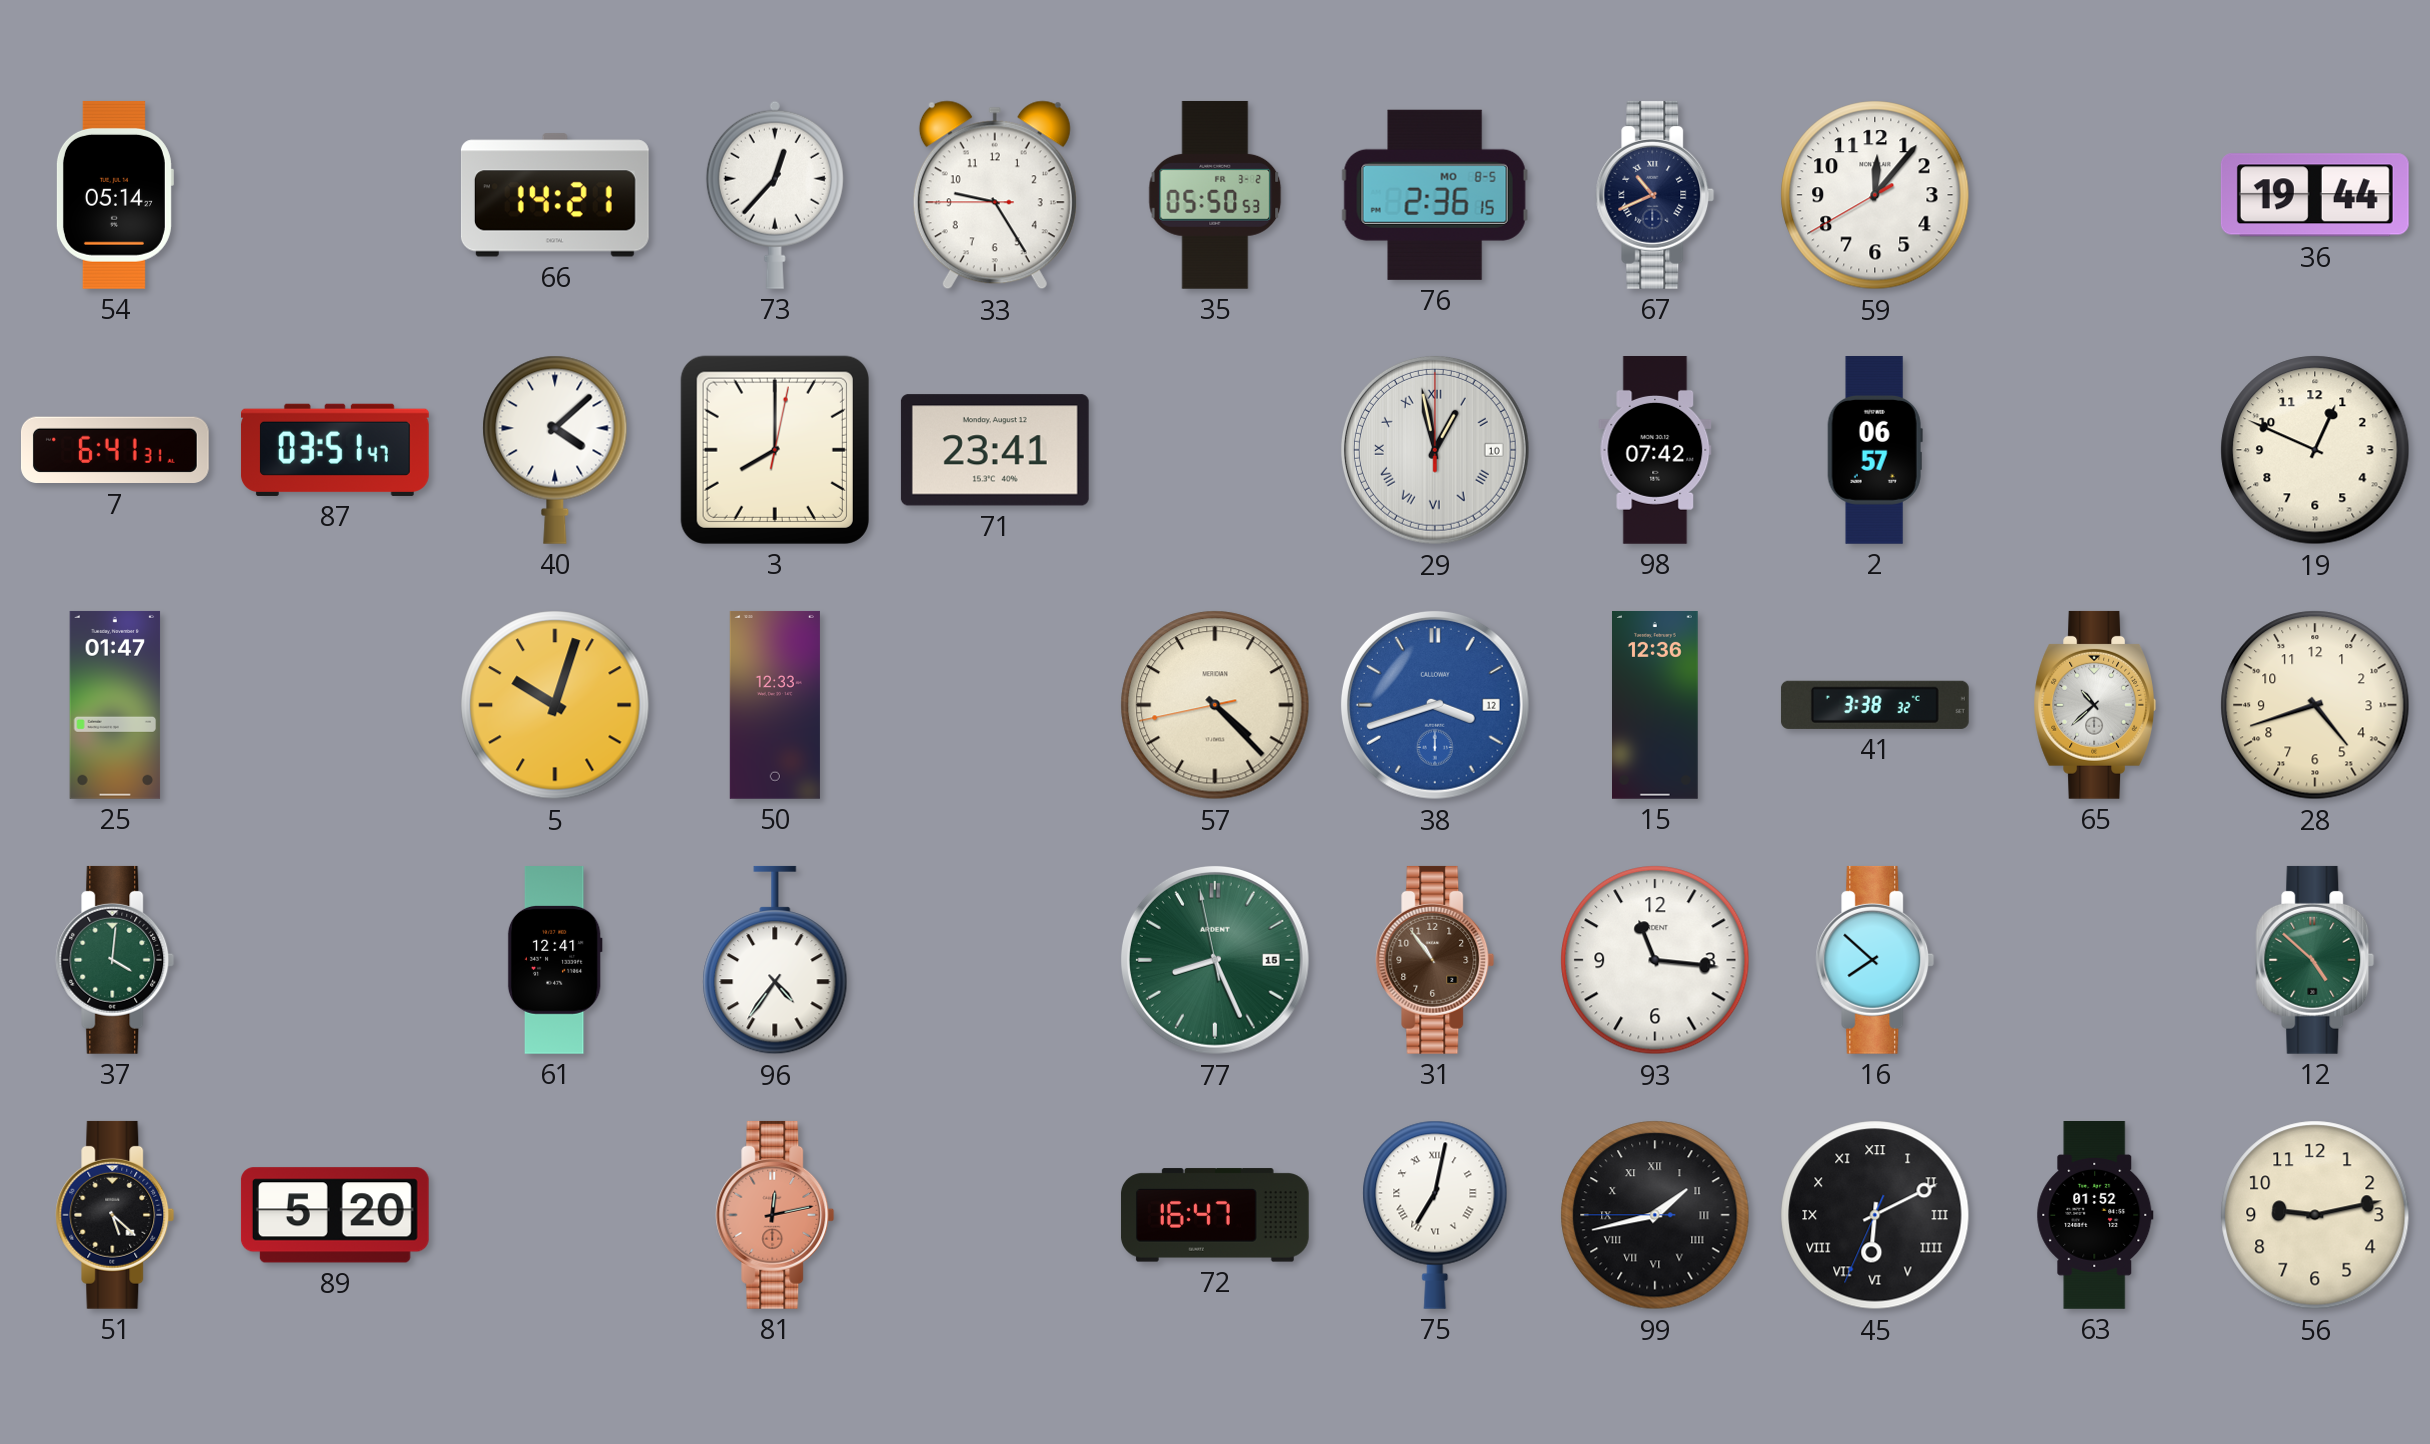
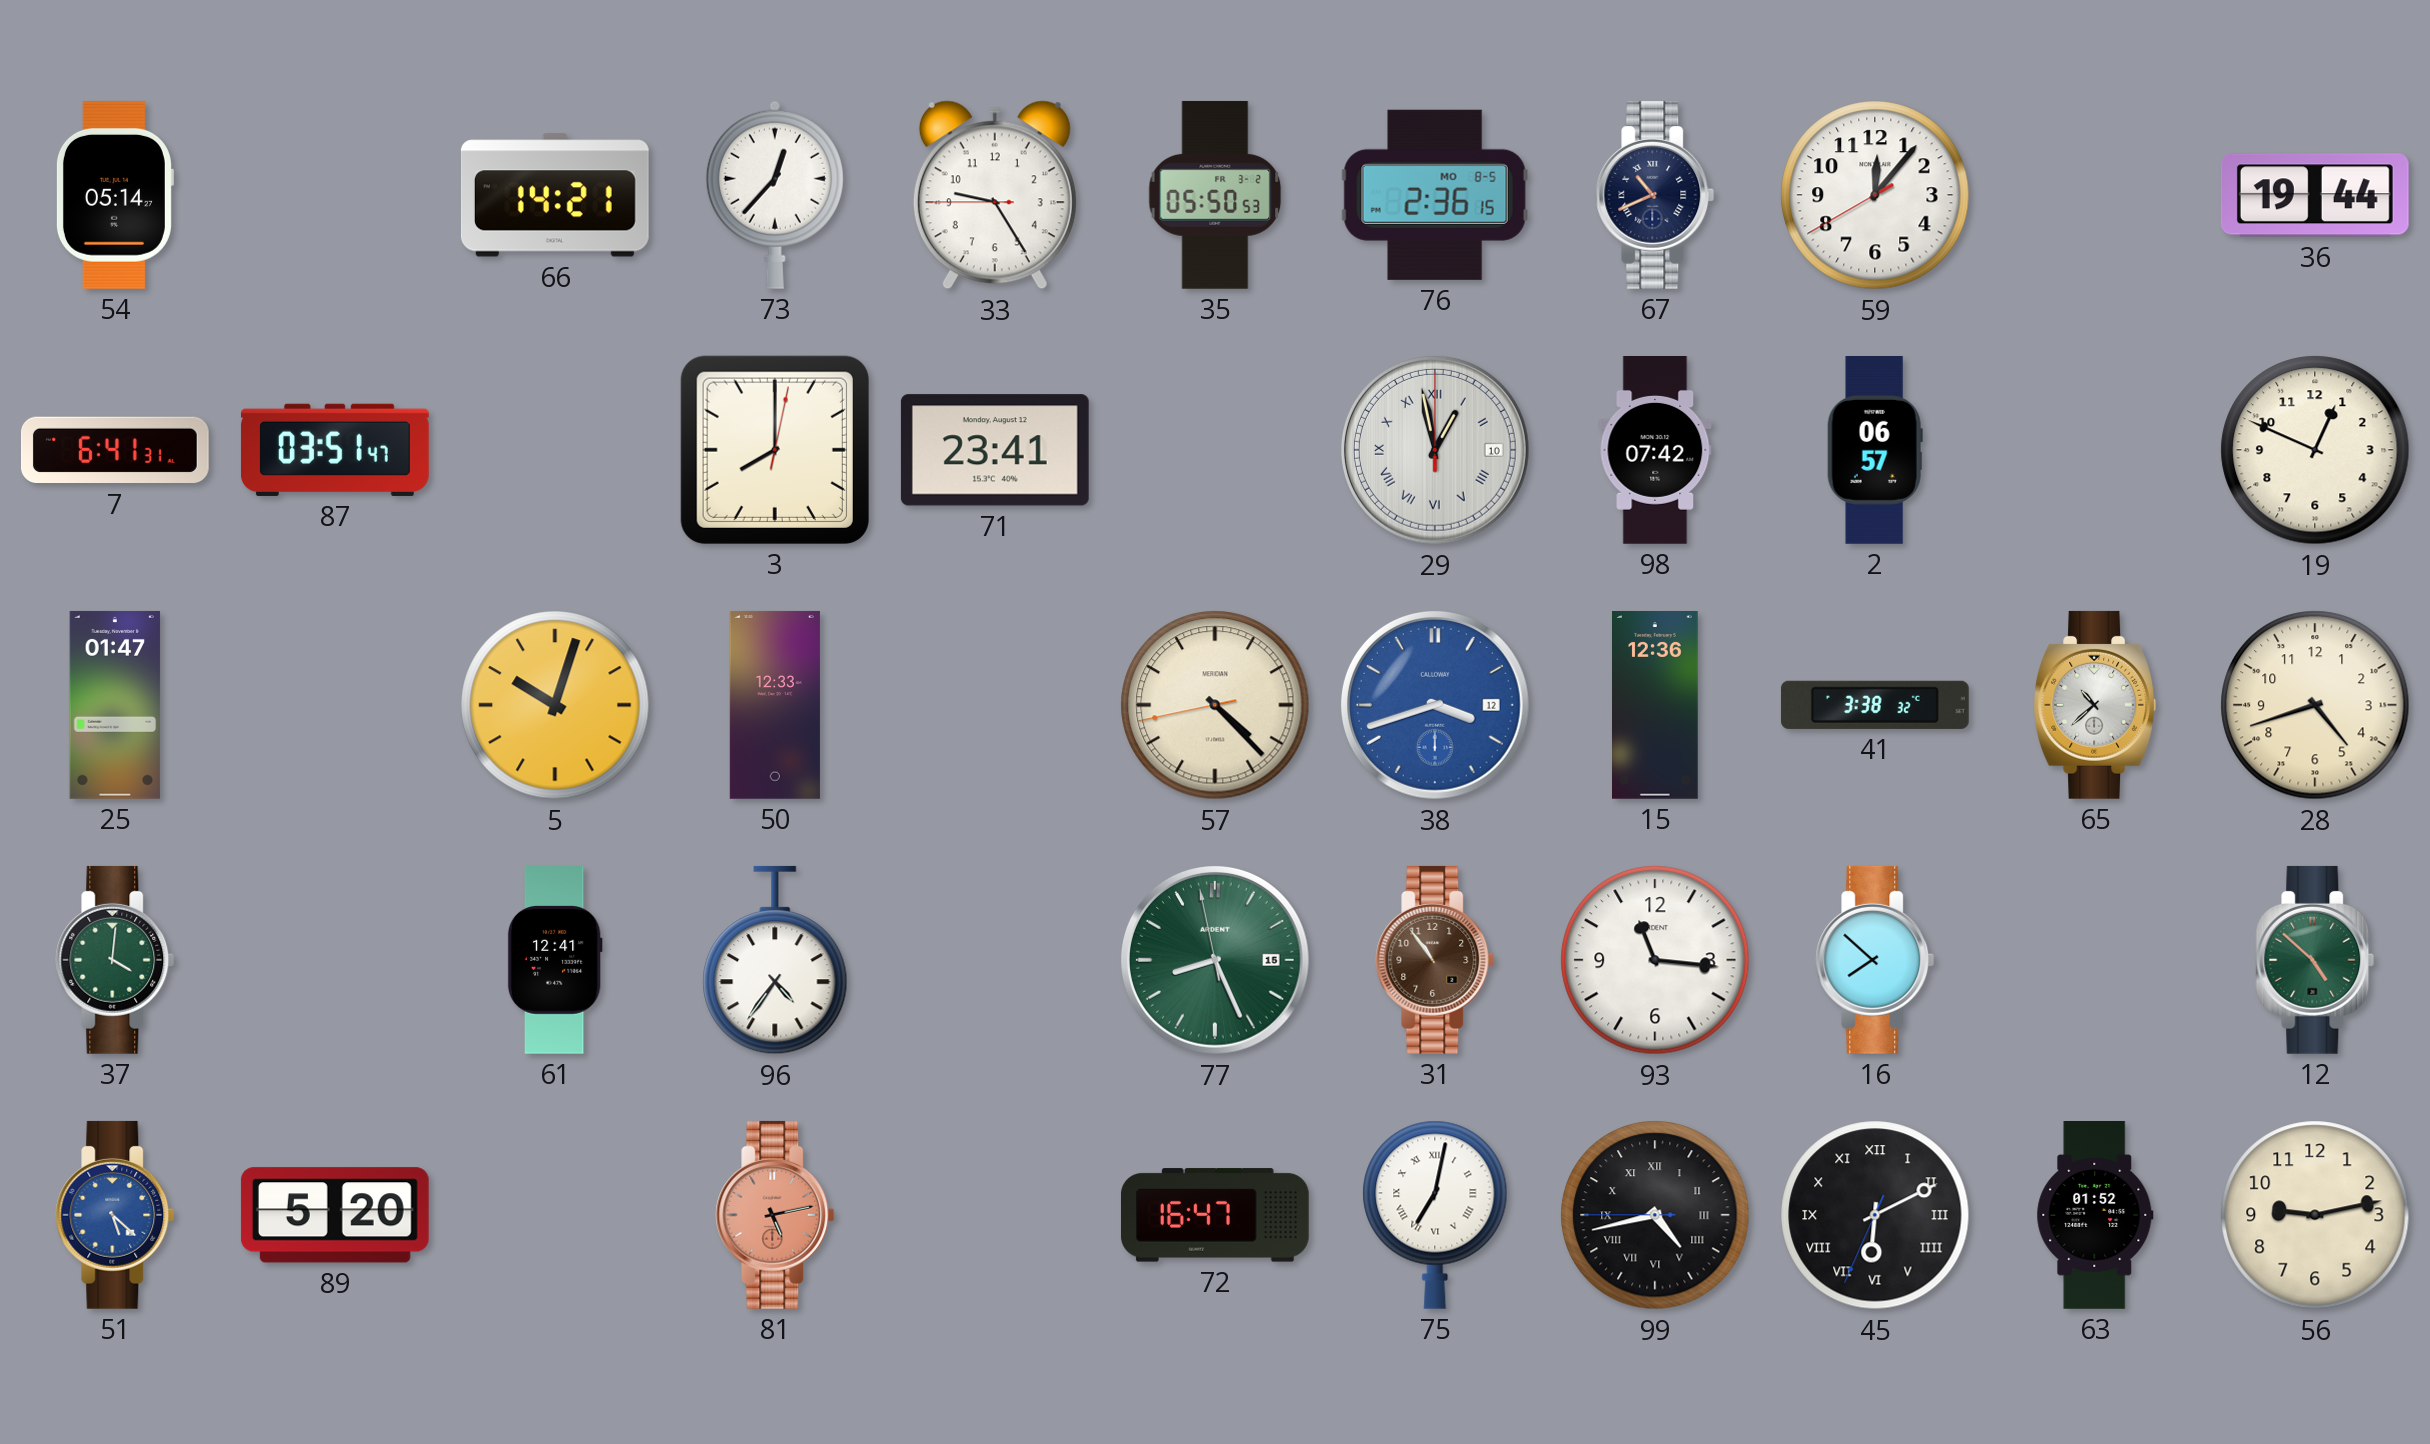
40: 4:08 -> none (555, 450)
51 dial: black -> blue (115, 1215)
81: 12:13 -> 5:13 (775, 1215)
99: 1:42 -> 4:42 (1655, 1215)
